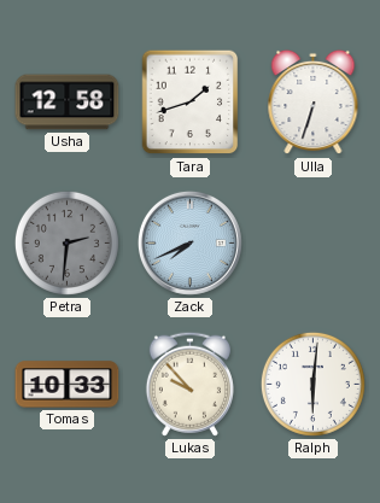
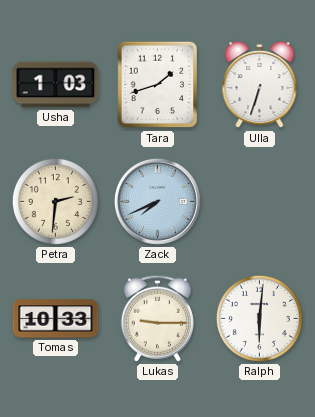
Usha: 12:58 -> 1:03 (56, 85)
Petra dial: grey -> cream (55, 201)
Lukas: 9:53 -> 9:15 (157, 318)
